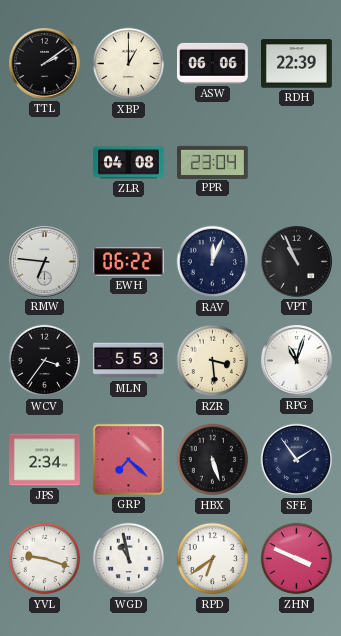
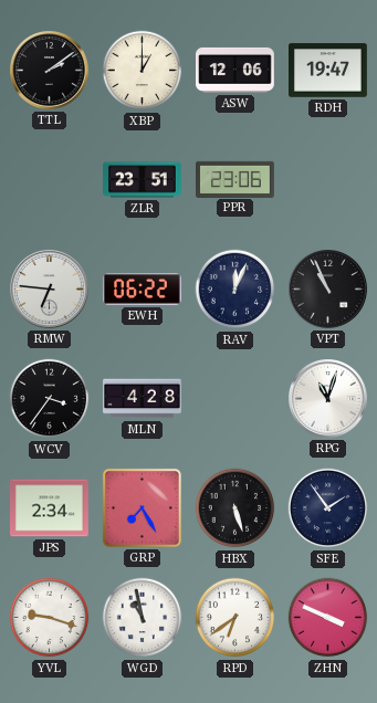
ASW: 06:06 -> 12:06 (235, 70)
RDH: 22:39 -> 19:47 (328, 71)
ZLR: 04:08 -> 23:51 (143, 180)
PPR: 23:04 -> 23:06 (235, 179)
MLN: 5:53 -> 4:28 (143, 399)
RZR: 3:29 -> none (213, 361)
GRP: 7:22 -> 7:25 (142, 507)
